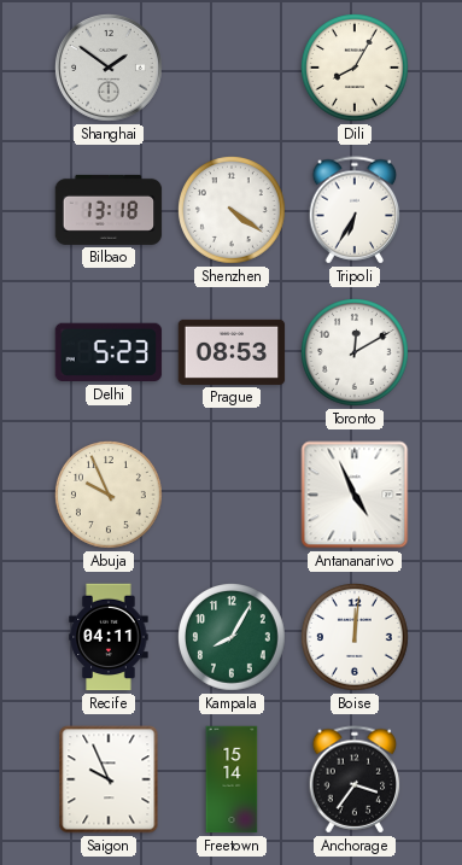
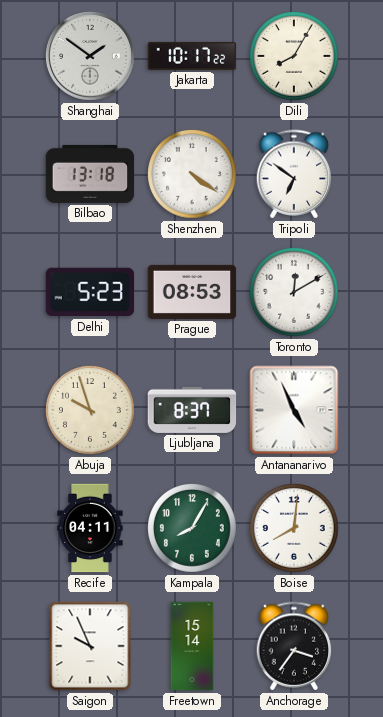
Jakarta: none -> 10:17 (192, 56)
Tripoli: 6:35 -> 6:51 (294, 174)
Abuja: 9:56 -> 9:57 (91, 411)
Ljubljana: none -> 8:37 (192, 410)
Boise: 12:01 -> 8:01 (295, 529)
